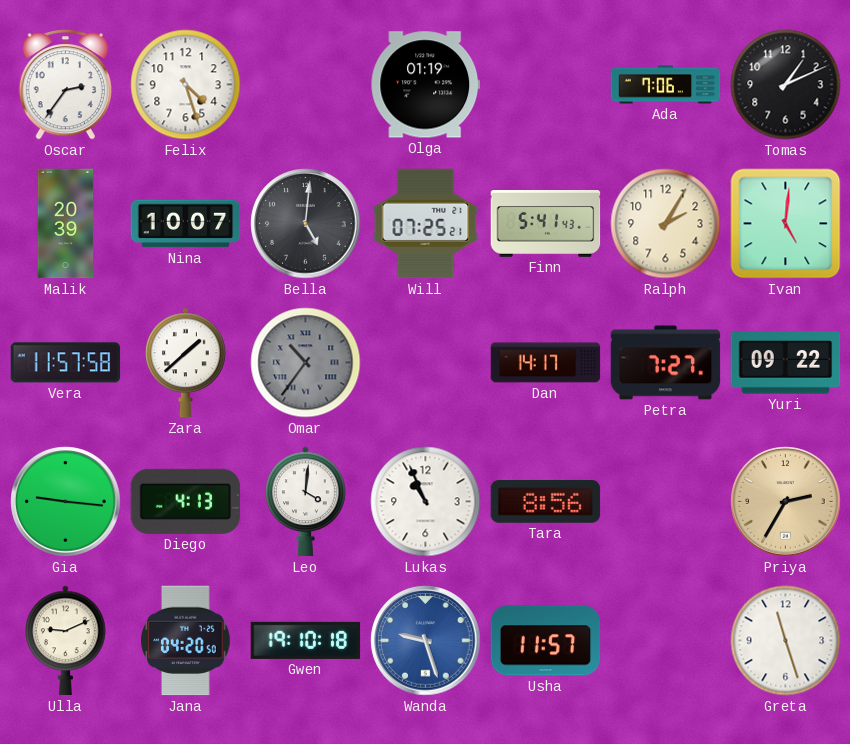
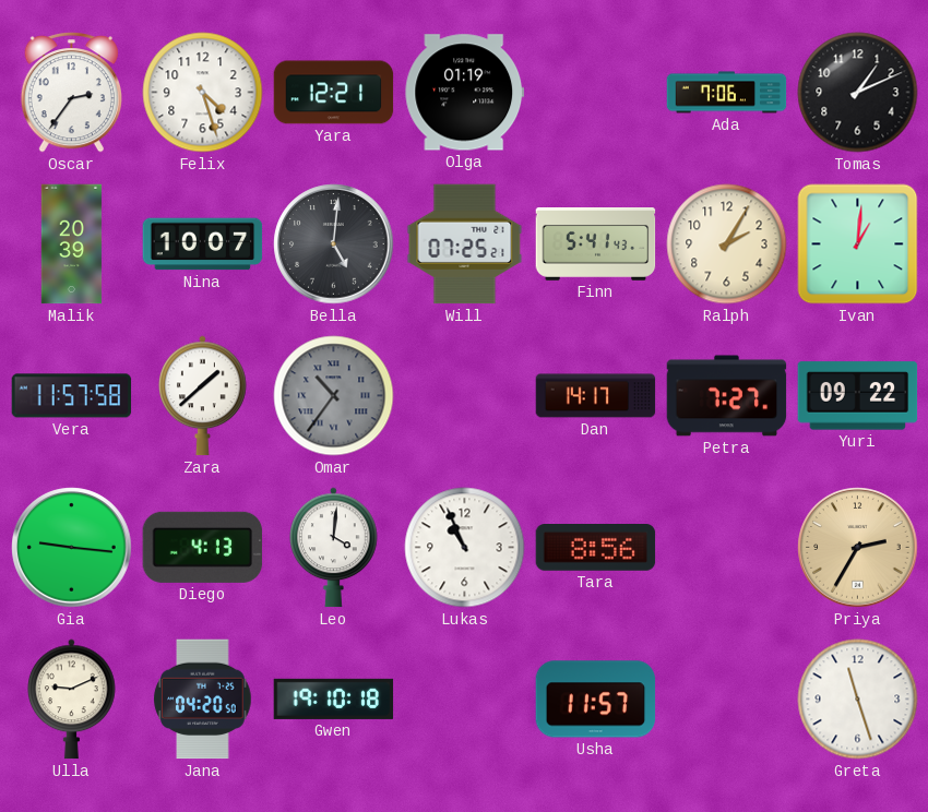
Yara: none -> 12:21 (334, 93)
Ivan: 5:01 -> 1:01 (858, 244)
Wanda: 9:27 -> none (426, 641)
